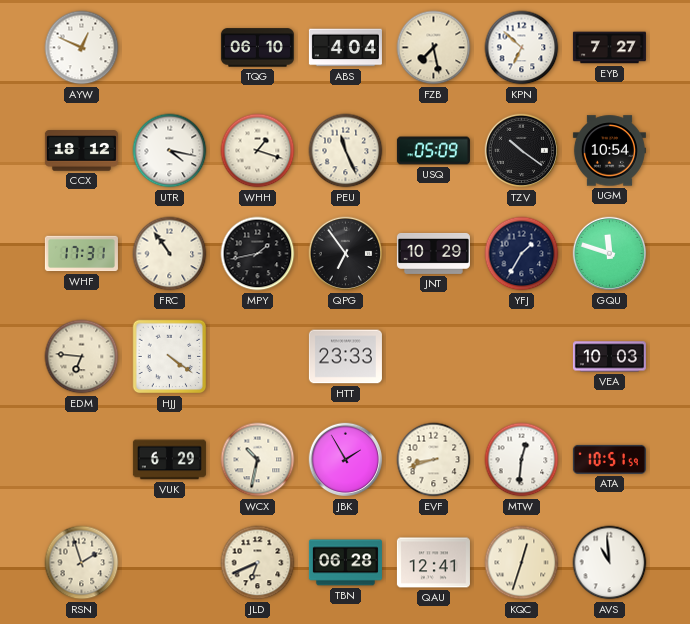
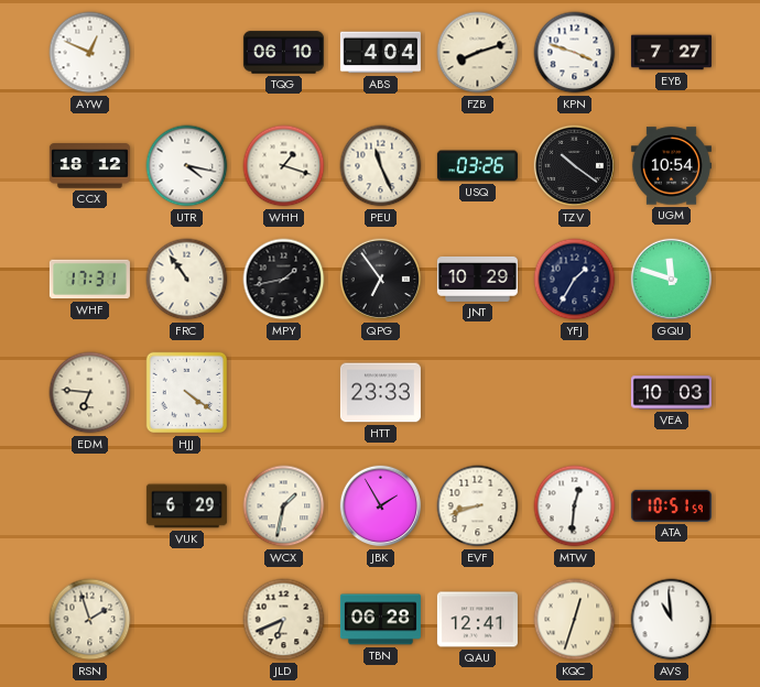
FZB: 7:28 -> 8:12 (478, 53)
KPN: 6:52 -> 3:48 (575, 53)
USQ: 05:09 -> 03:26 (477, 166)
WCX: 10:32 -> 1:32 (284, 506)
